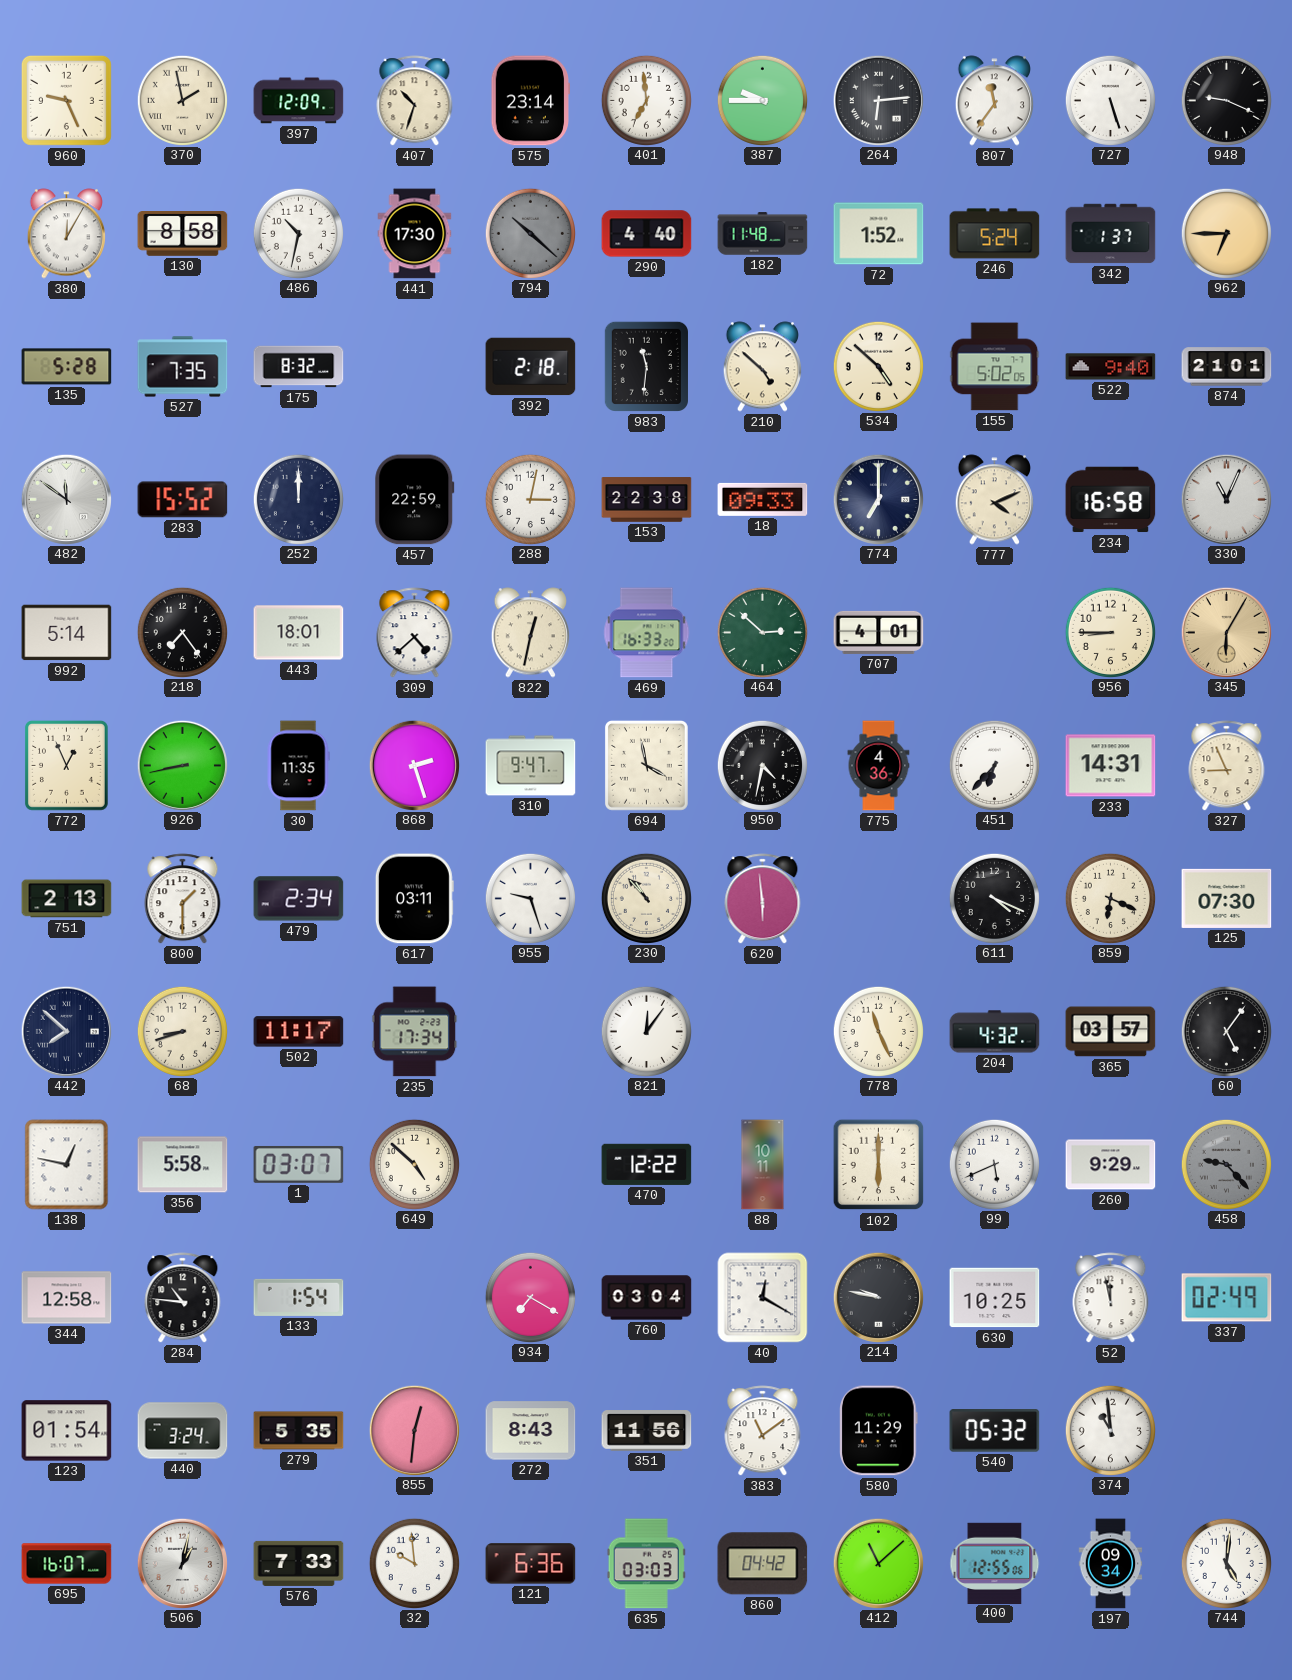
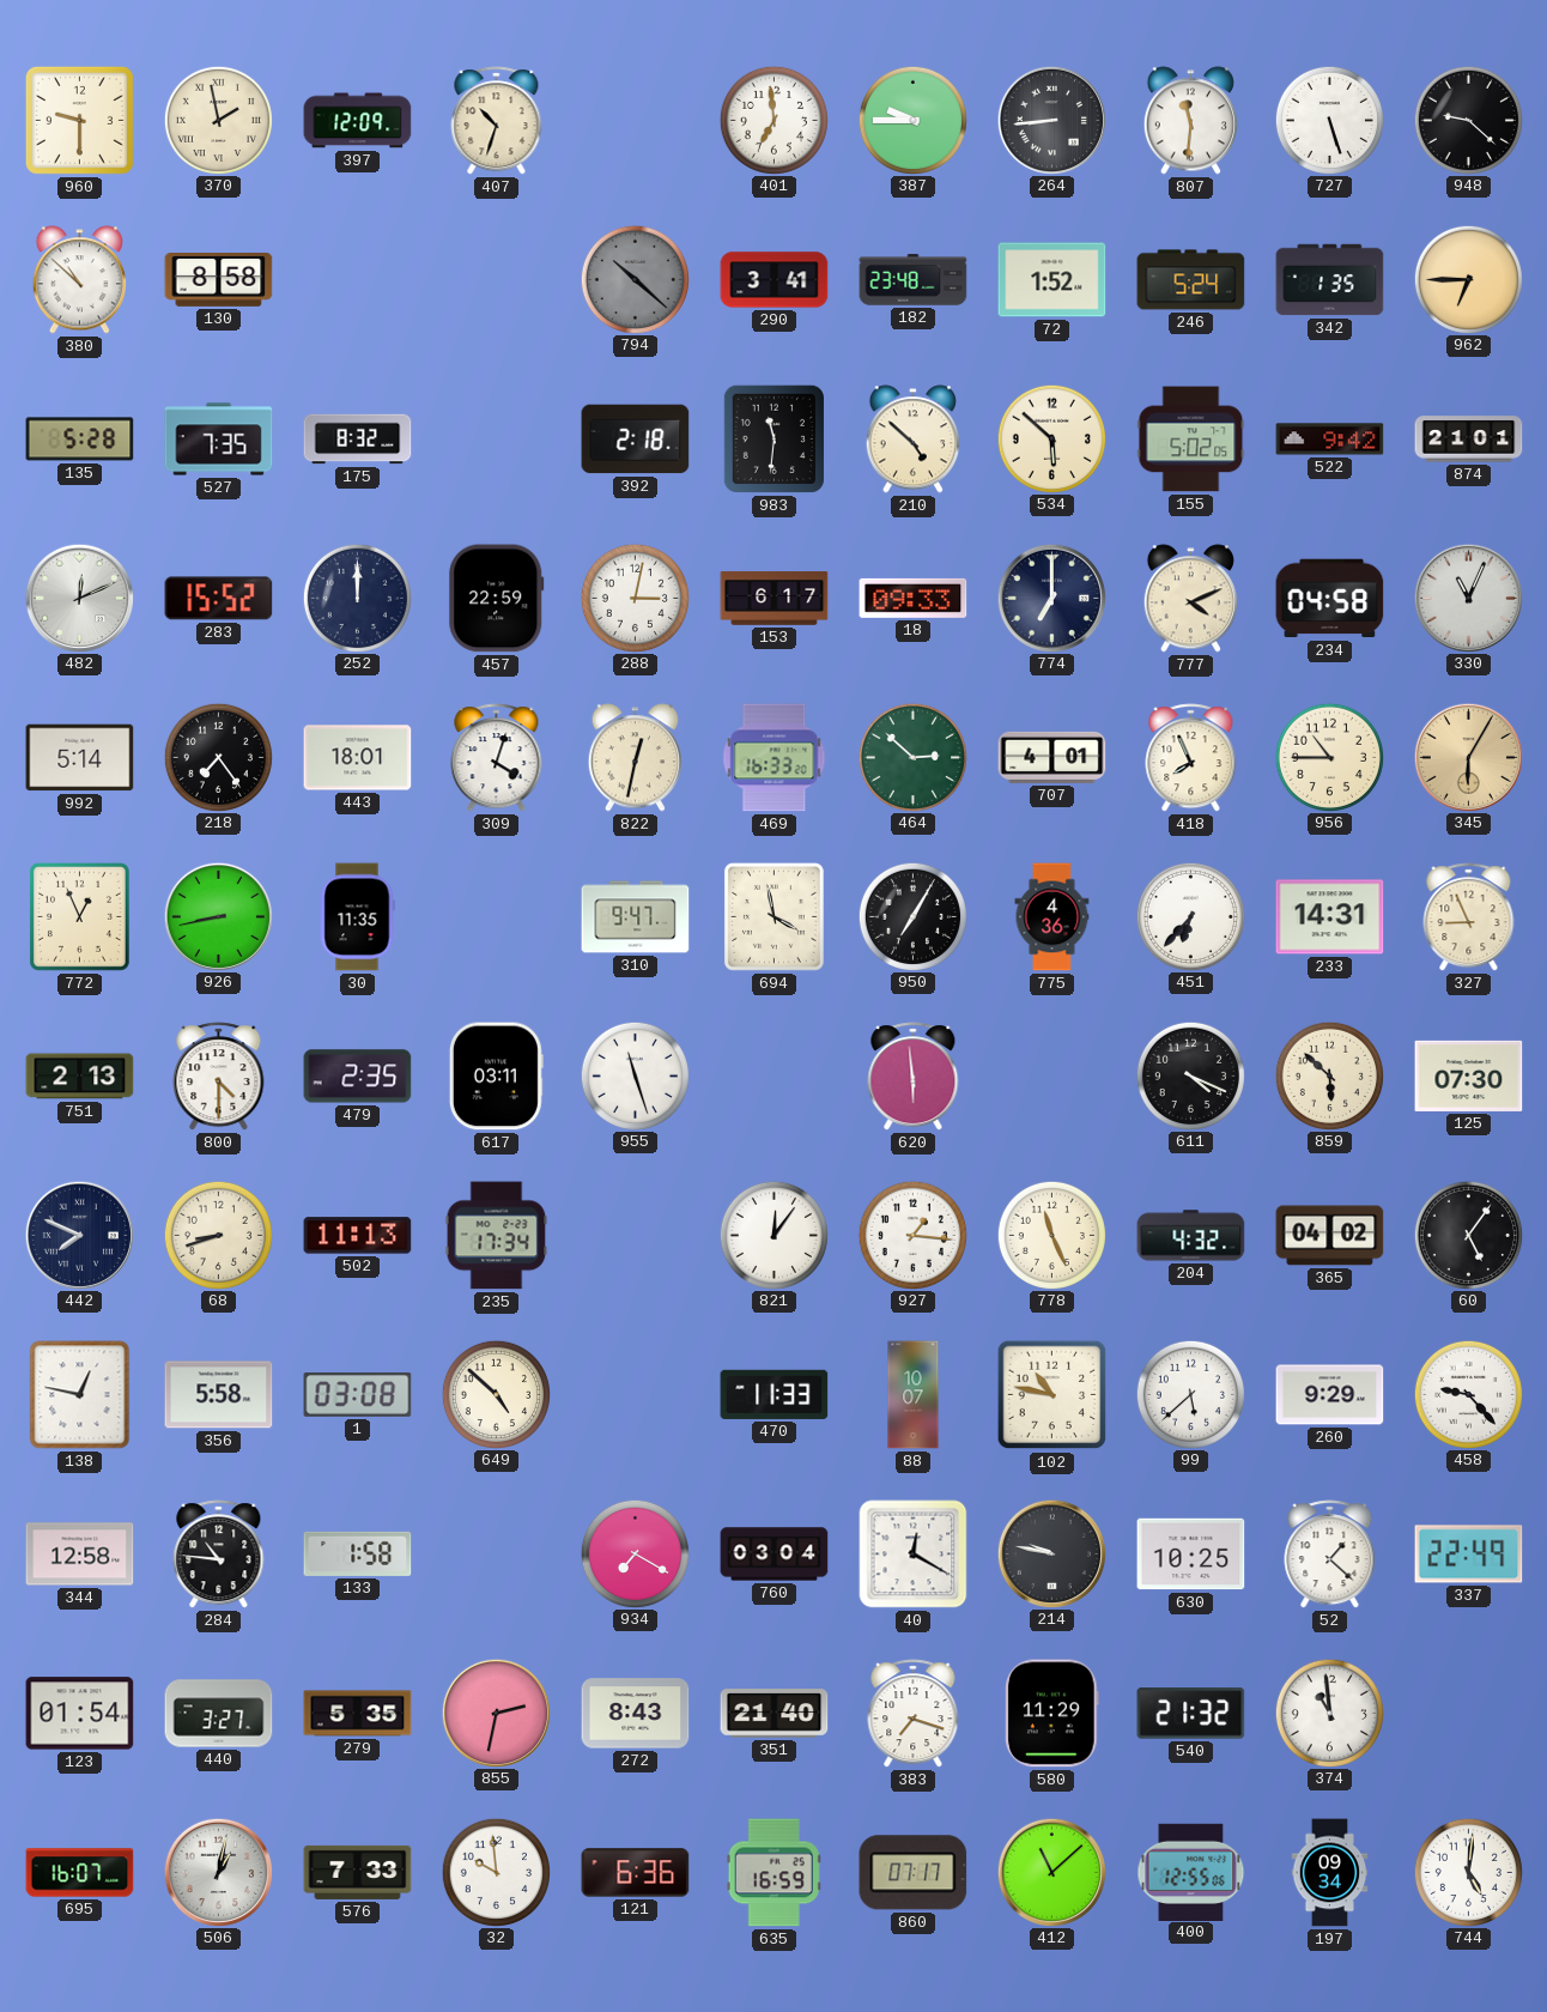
960: 9:26 -> 9:30 (79, 120)
575: 23:14 -> none (530, 101)
264: 6:14 -> 8:44 (1051, 120)
807: 11:36 -> 11:31 (1190, 121)
948: 9:19 -> 9:22 (1468, 120)
380: 12:05 -> 10:52 (79, 280)
486: 10:32 -> none (298, 233)
441: 17:30 -> none (415, 234)
290: 4:40 -> 3:41 (775, 280)
182: 11:48 -> 23:48 (914, 280)
342: 1:37 -> 1:35 (1330, 280)
534: 4:52 -> 5:52 (1051, 438)
522: 9:40 -> 9:42 (1330, 440)
482: 11:51 -> 12:11 (79, 598)
153: 22:38 -> 6:17 (775, 599)
234: 16:58 -> 04:58 (1330, 599)
309: 4:38 -> 4:03 (497, 758)
418: none -> 7:56 (1191, 758)
956: 8:45 -> 10:45 (1329, 757)
868: 2:27 -> none (414, 765)
950: 4:32 -> 7:05 (912, 916)
800: 1:30 -> 4:30 (219, 1077)
479: 2:34 -> 2:35 (358, 1077)
955: 9:27 -> 11:27 (635, 1075)
230: 10:53 -> none (646, 898)
859: 6:19 -> 5:52 (1329, 1075)
442: 7:52 -> 7:49 (79, 1235)
502: 11:17 -> 11:13 (358, 1236)
927: none -> 1:16 (912, 1235)
365: 03:57 -> 04:02 (1330, 1236)
1: 03:07 -> 03:08 (358, 1395)
470: 12:22 -> 11:33 (775, 1394)
88: 10:11 -> 10:07 (914, 1395)
102: 6:00 -> 10:47 (1052, 1395)
99: 5:41 -> 5:38 (1190, 1394)
458 dial: grey -> white (1468, 1394)
133: 1:54 -> 1:58 (358, 1553)
52: 11:58 -> 1:22 (1330, 1555)
337: 02:49 -> 22:49 (1469, 1555)
440: 3:24 -> 3:27 (219, 1714)
855: 12:31 -> 2:32 (496, 1713)
351: 11:56 -> 21:40 (775, 1714)
383: 11:09 -> 7:18 (914, 1714)
540: 05:32 -> 21:32 (1191, 1714)
635: 03:03 -> 16:59 (773, 1873)
860: 04:42 -> 07:17 (914, 1873)
